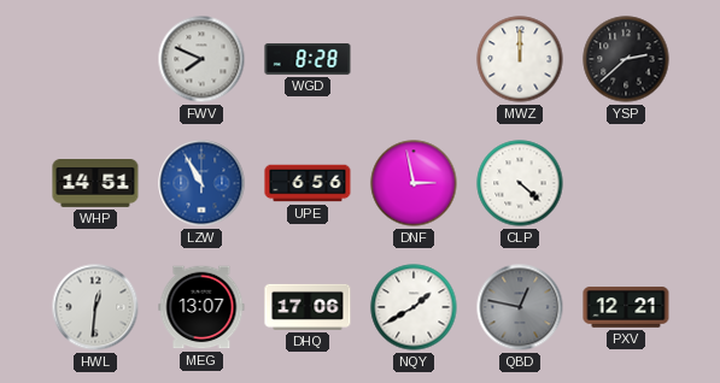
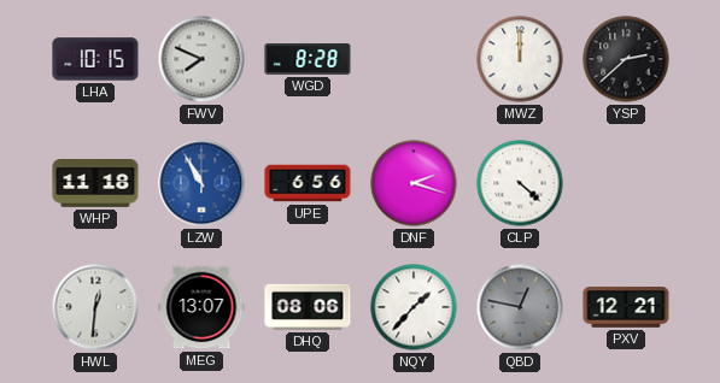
LHA: none -> 10:15 (95, 59)
WHP: 14:51 -> 11:18 (95, 184)
DNF: 2:58 -> 2:18 (414, 183)
DHQ: 17:06 -> 08:06 (308, 307)
NQY: 1:40 -> 1:37 (414, 307)
